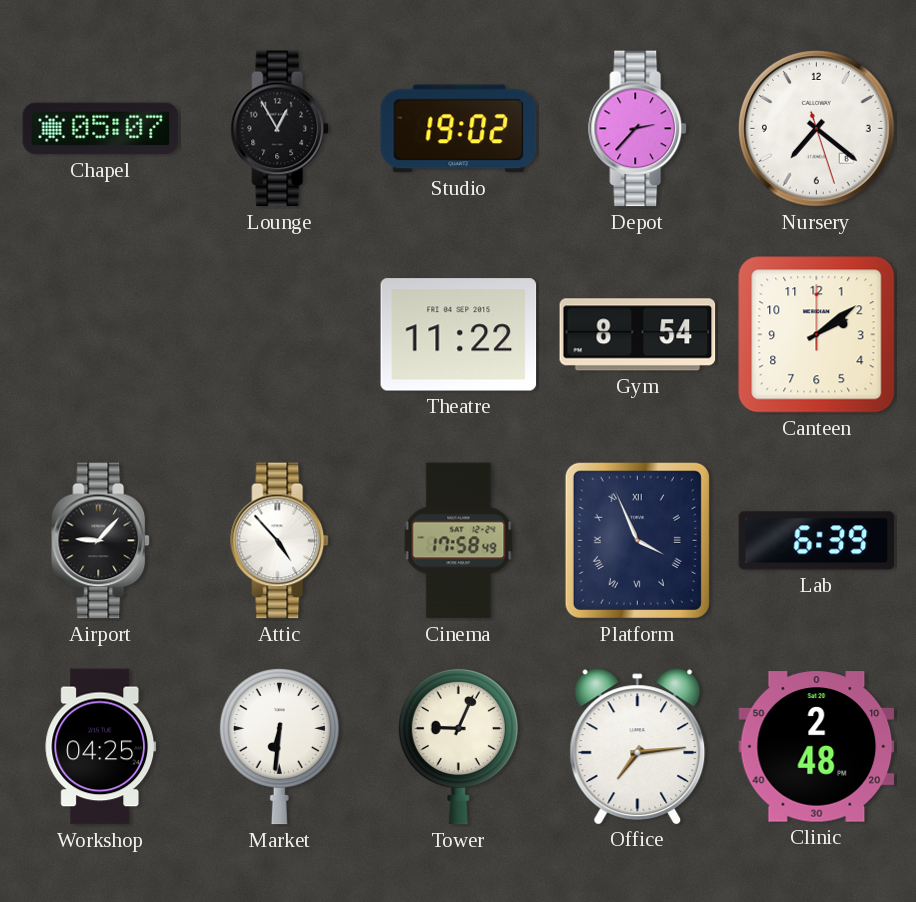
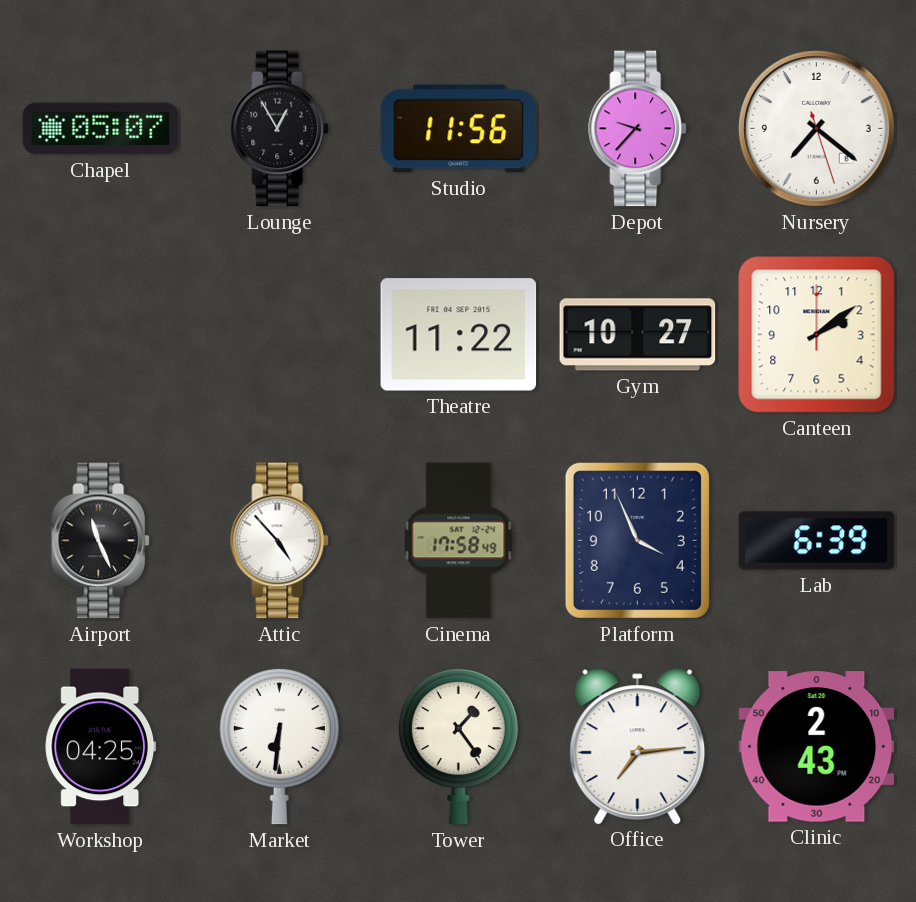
Studio: 19:02 -> 11:56 (459, 129)
Depot: 2:37 -> 9:37 (638, 129)
Gym: 8:54 -> 10:27 (638, 335)
Airport: 9:07 -> 11:26 (101, 541)
Platform numerals: Roman -> Arabic (637, 540)
Tower: 9:04 -> 1:24 (458, 746)
Clinic: 2:48 -> 2:43 (817, 747)
